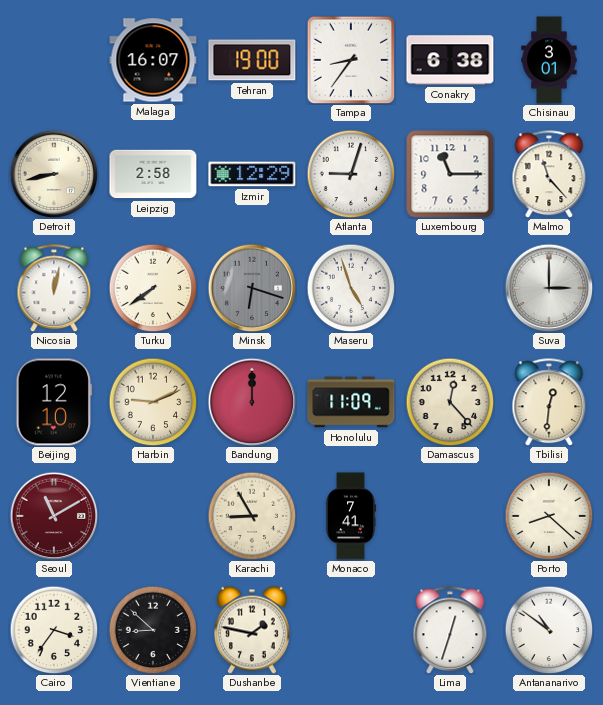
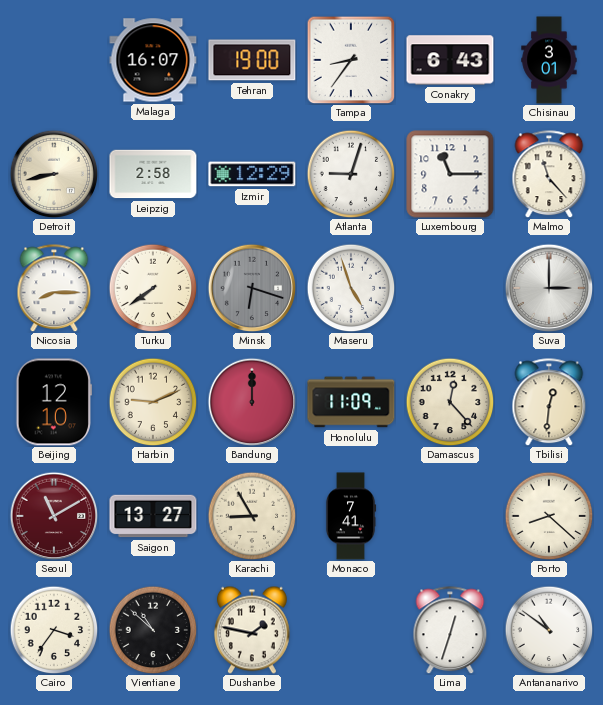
Conakry: 6:38 -> 6:43 (450, 60)
Nicosia: 12:02 -> 8:15 (54, 288)
Saigon: none -> 13:27 (153, 516)
Vientiane: 8:52 -> 10:52 (153, 630)
